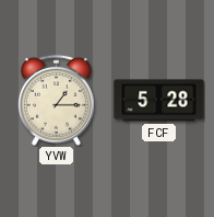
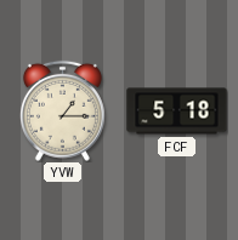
FCF: 5:28 -> 5:18 (177, 112)
